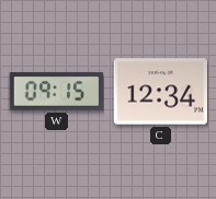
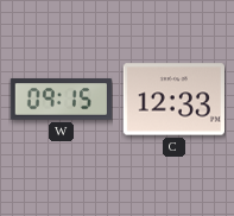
C: 12:34 -> 12:33 (173, 100)
